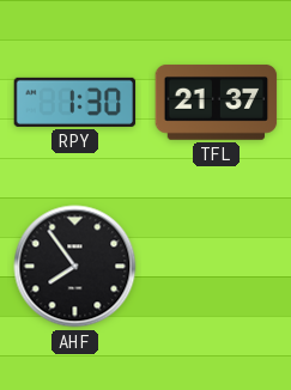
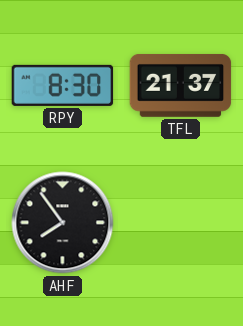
RPY: 1:30 -> 8:30 (63, 85)
